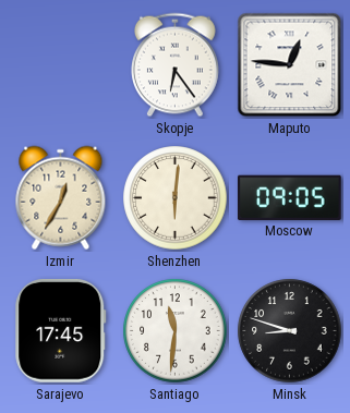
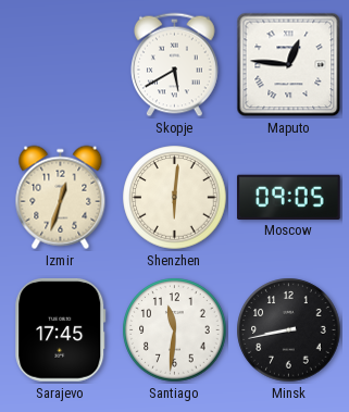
Skopje: 6:24 -> 5:40 (175, 65)
Izmir: 12:35 -> 12:33 (61, 198)
Minsk: 8:48 -> 8:43 (289, 330)
